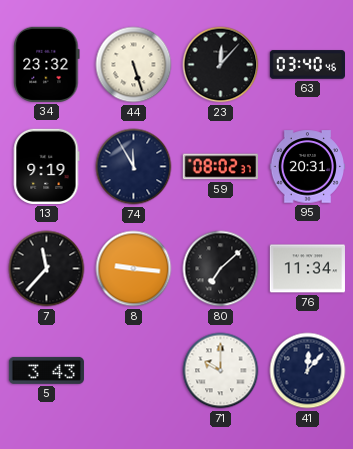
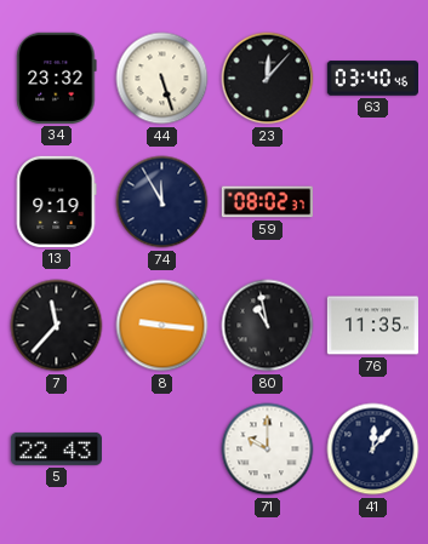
95: 20:31 -> none (307, 167)
80: 7:08 -> 10:58 (268, 326)
76: 11:34 -> 11:35 (372, 326)
5: 3:43 -> 22:43 (56, 448)
